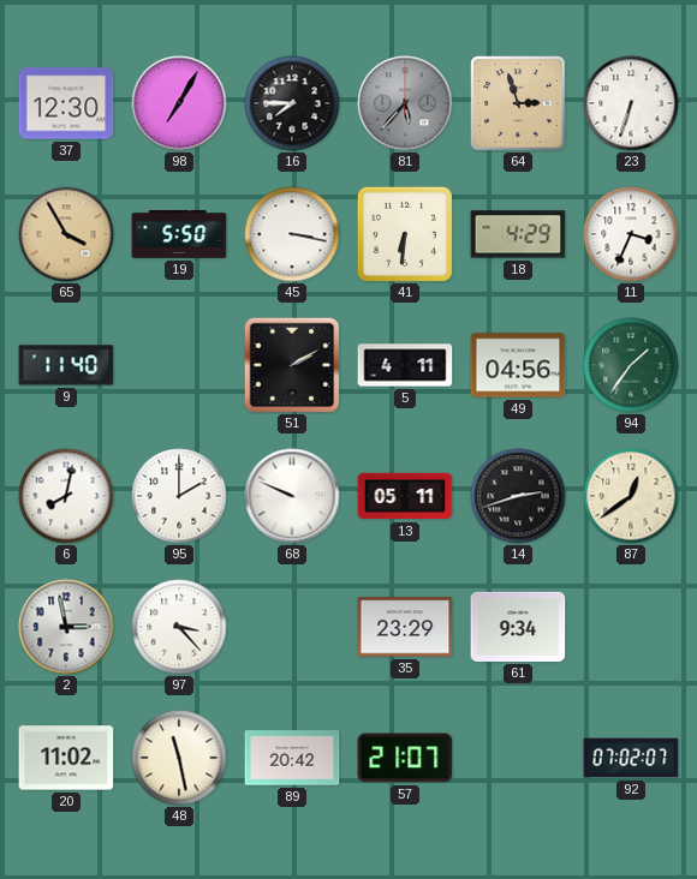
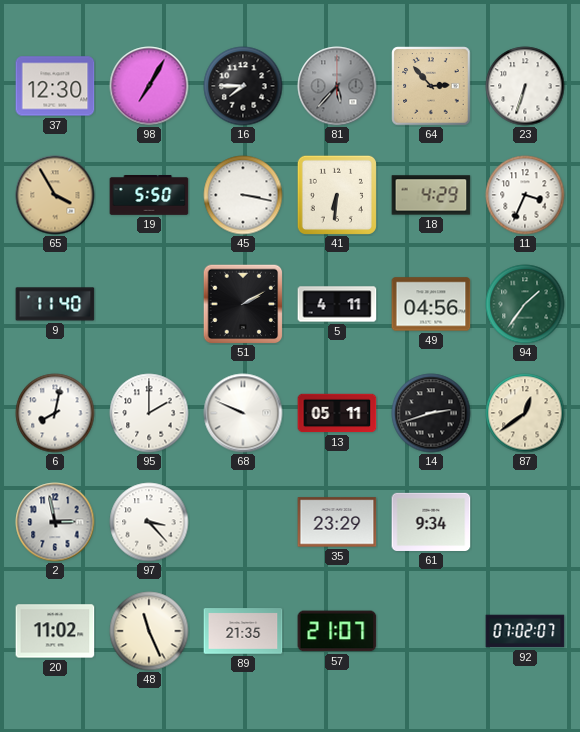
64: 2:57 -> 2:53 (431, 86)
48: 11:28 -> 11:26 (149, 631)
89: 20:42 -> 21:35 (243, 631)
